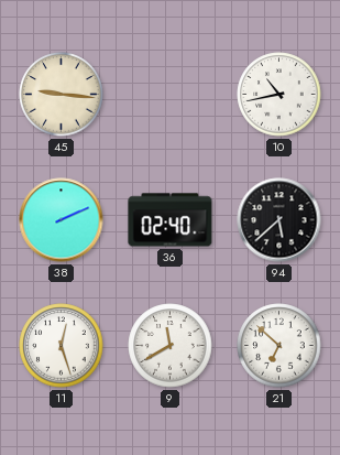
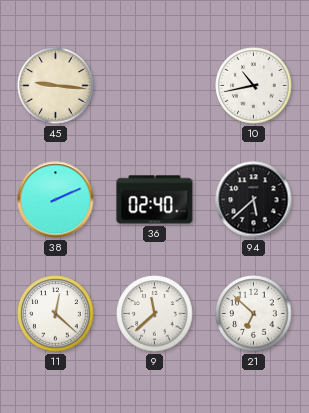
11: 12:27 -> 12:22 (56, 314)
9: 11:40 -> 11:38 (155, 314)
